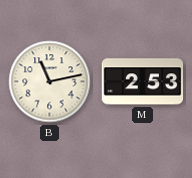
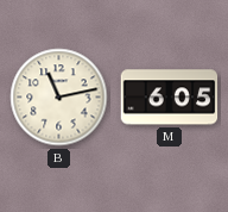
M: 2:53 -> 6:05 (170, 98)
